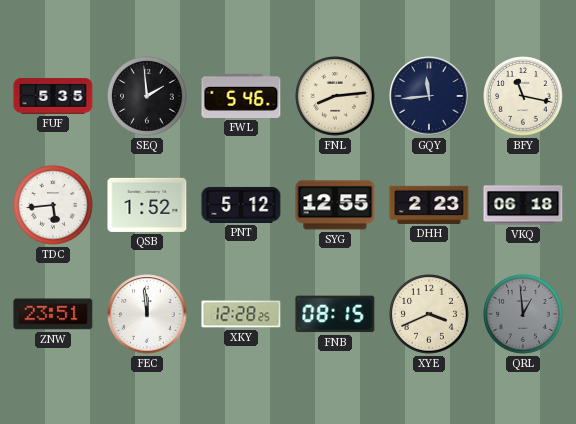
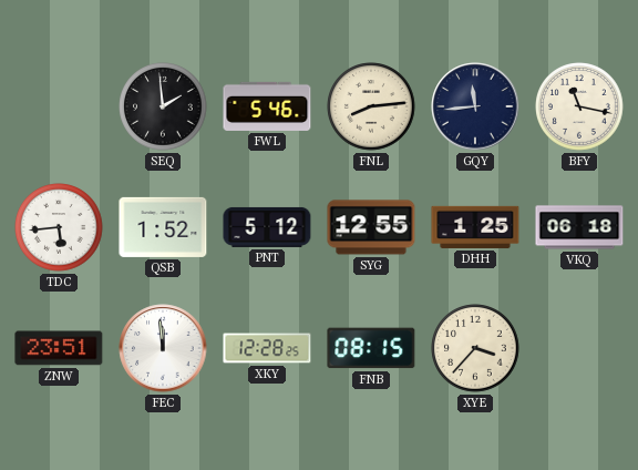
FUF: 5:35 -> none (53, 96)
DHH: 2:23 -> 1:25 (475, 227)
XYE: 3:41 -> 3:37 (475, 348)
QRL: 12:59 -> none (523, 314)
